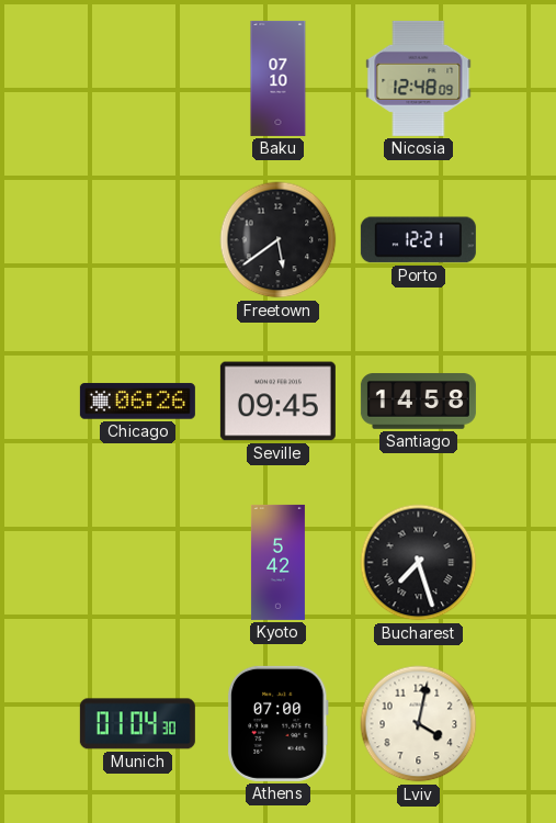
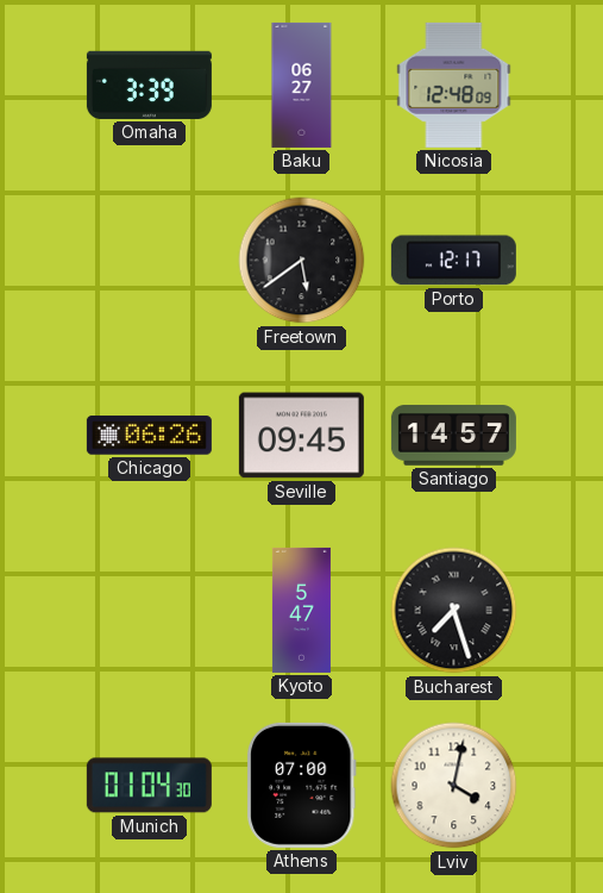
Omaha: none -> 3:39 (149, 85)
Baku: 07:10 -> 06:27 (302, 85)
Porto: 12:21 -> 12:17 (453, 261)
Santiago: 14:58 -> 14:57 (453, 436)
Kyoto: 5:42 -> 5:47 (301, 610)
